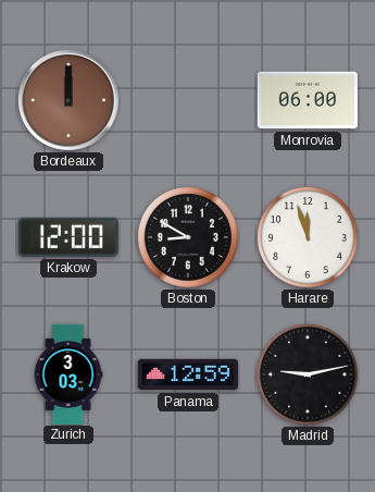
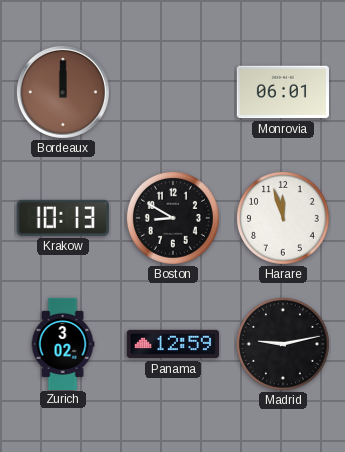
Monrovia: 06:00 -> 06:01 (283, 92)
Krakow: 12:00 -> 10:13 (63, 218)
Zurich: 3:03 -> 3:02 (63, 343)
